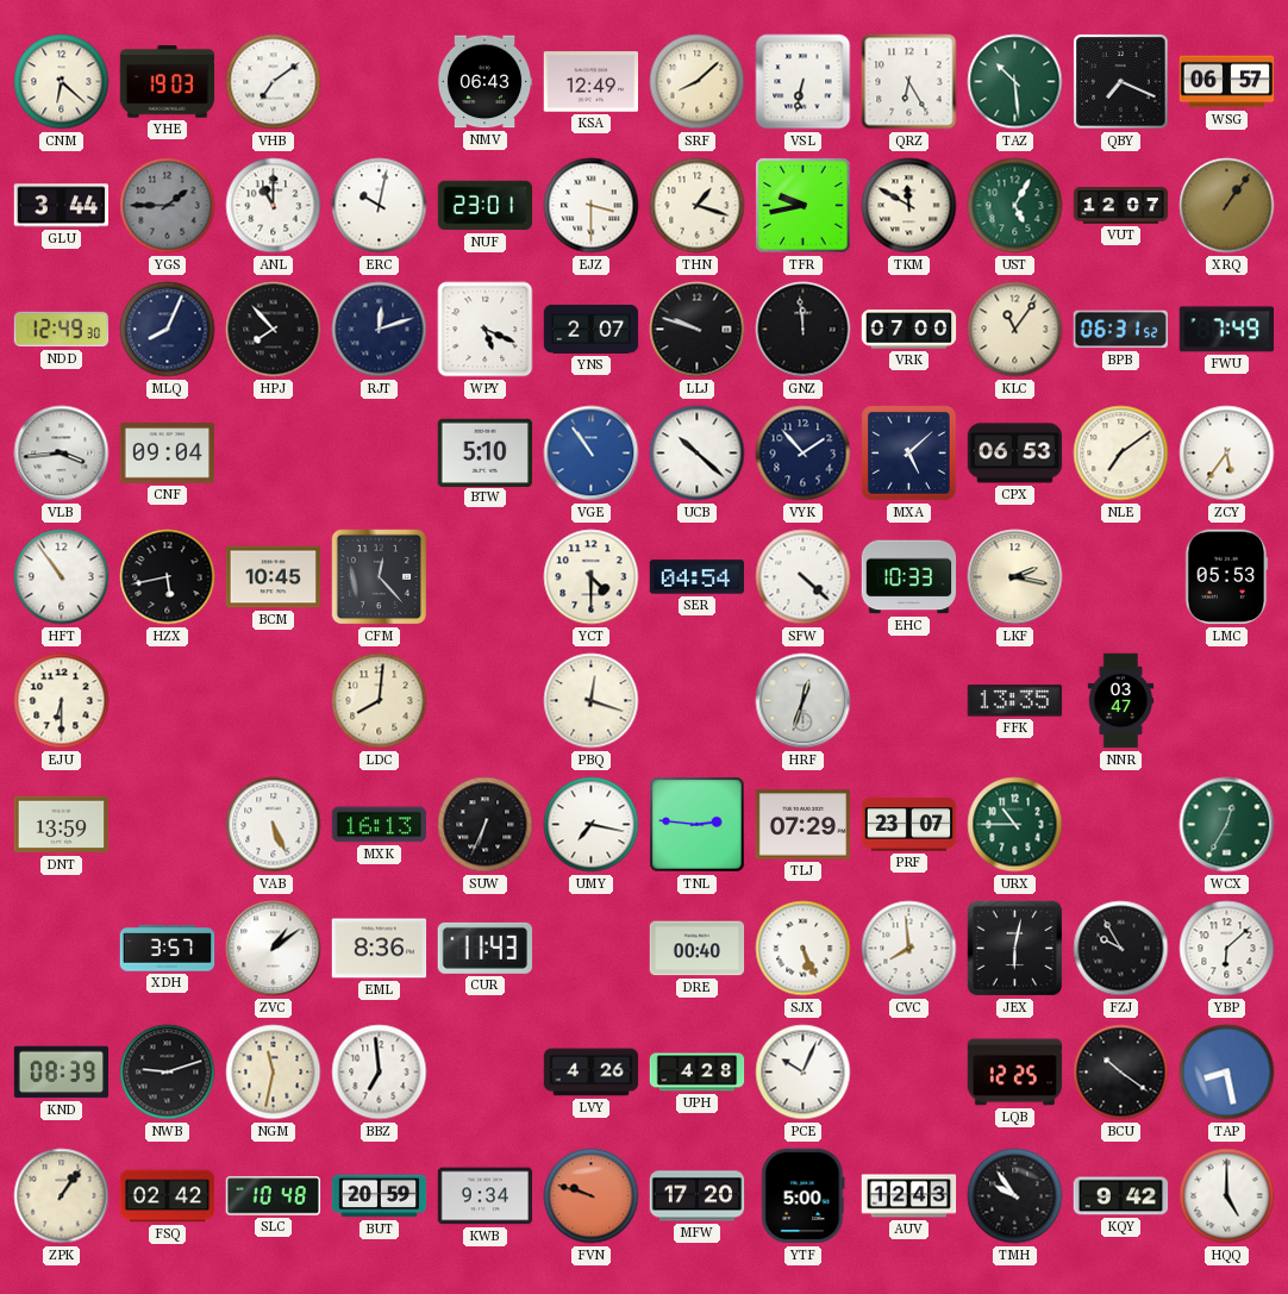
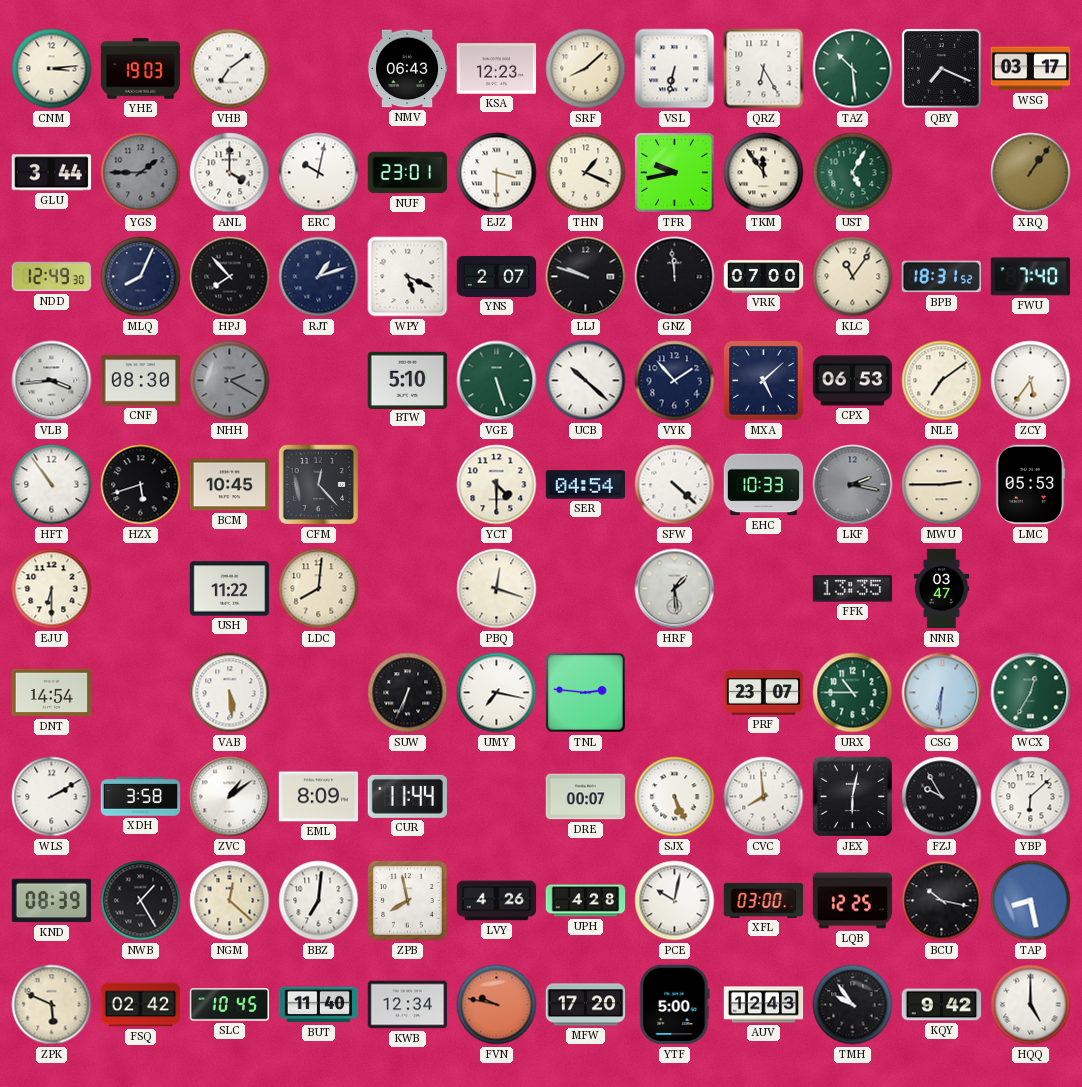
CNM: 6:22 -> 3:14 (52, 69)
KSA: 12:49 -> 12:23 (497, 69)
WSG: 06:57 -> 03:17 (1031, 69)
ANL: 11:00 -> 4:00 (230, 173)
THN: 1:18 -> 1:19 (586, 173)
TKM: 11:50 -> 11:54 (764, 173)
VUT: 12:07 -> none (1121, 206)
RJT: 12:12 -> 1:12 (319, 277)
BPB: 06:31 -> 18:31 (941, 277)
FWU: 7:49 -> 7:40 (1030, 277)
CNF: 09:04 -> 08:30 (141, 381)
NHH: none -> 2:20 (230, 381)
VGE: 10:54 -> 5:27 (497, 381)
VGE dial: blue -> green (497, 381)
HZX: 5:43 -> 5:42 (141, 485)
LKF dial: cream -> grey (853, 485)
MWU: none -> 2:45 (942, 485)
USH: none -> 11:22 (230, 589)
HRF: 12:33 -> 1:29 (675, 589)
DNT: 13:59 -> 14:54 (52, 693)
VAB: 5:26 -> 5:29 (230, 693)
MXK: 16:13 -> none (380, 825)
TLJ: 07:29 -> none (804, 825)
CSG: none -> 6:31 (942, 693)
WLS: none -> 2:10 (52, 797)
XDH: 3:57 -> 3:58 (141, 797)
EML: 8:36 -> 8:09 (319, 797)
CUR: 11:43 -> 11:44 (407, 796)
DRE: 00:40 -> 00:07 (586, 797)
NWB: 9:12 -> 1:25 (141, 901)
NGM: 11:32 -> 12:22 (230, 901)
BBZ: 6:59 -> 7:01 (319, 901)
ZPB: none -> 7:58 (408, 901)
PCE: 10:04 -> 10:02 (675, 901)
XFL: none -> 03:00 (764, 900)
BCU: 10:21 -> 10:17 (942, 901)
ZPK: 1:06 -> 5:49 (52, 1005)
SLC: 10:48 -> 10:45 (230, 1005)
BUT: 20:59 -> 11:40 (319, 1005)
KWB: 9:34 -> 12:34 (408, 1005)
FVN: 9:48 -> 9:47 (497, 1005)
